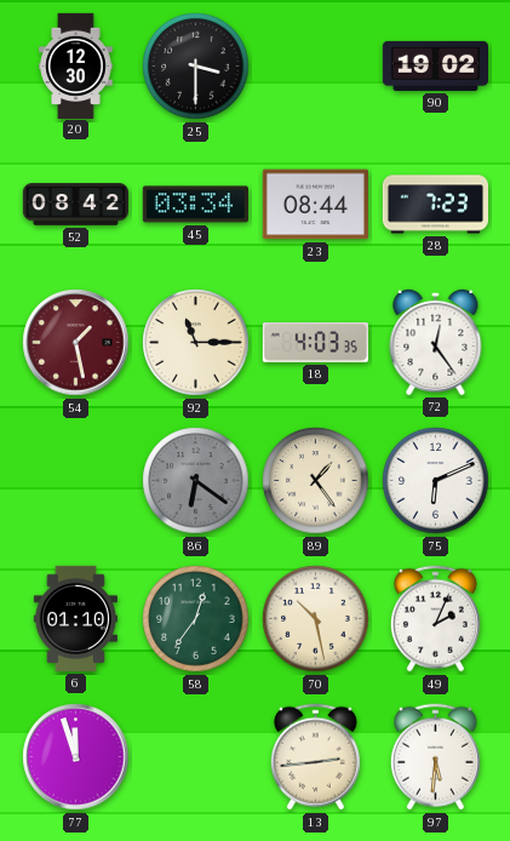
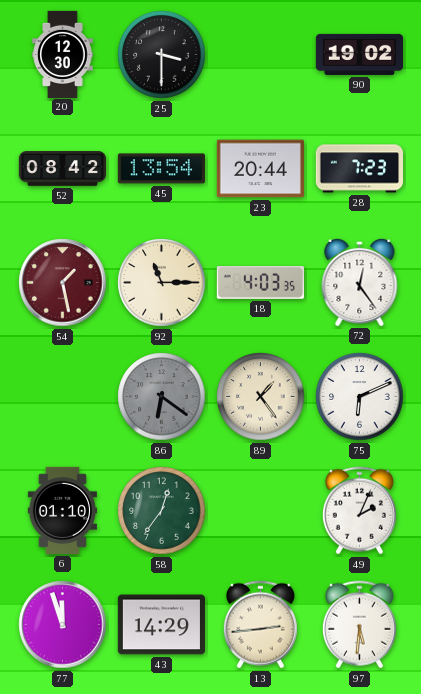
45: 03:34 -> 13:54 (161, 169)
23: 08:44 -> 20:44 (260, 169)
70: 10:28 -> none (316, 619)
43: none -> 14:29 (161, 625)
